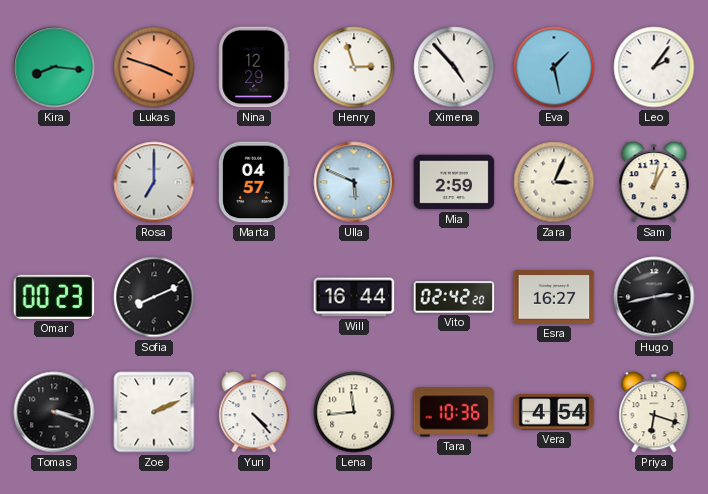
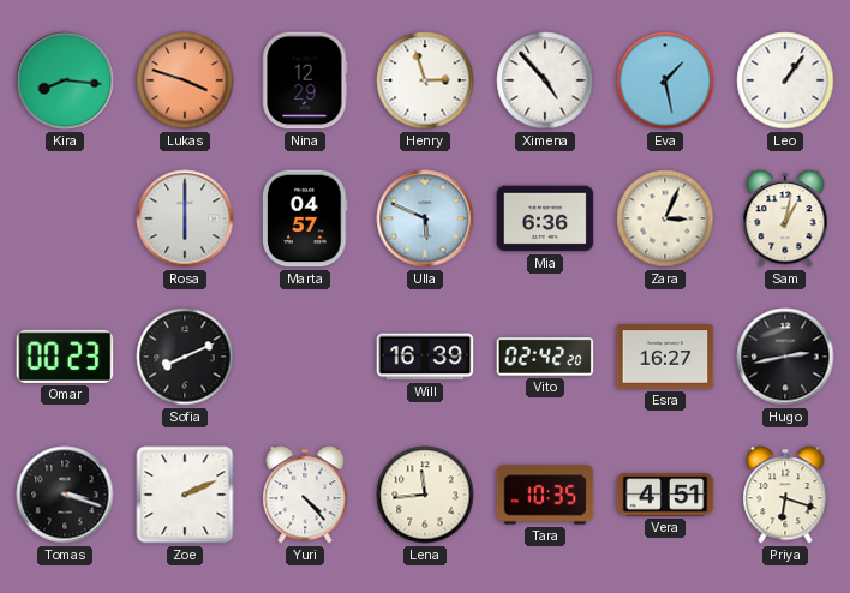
Leo: 2:06 -> 1:06 (785, 80)
Rosa: 7:00 -> 6:00 (185, 218)
Mia: 2:59 -> 6:36 (545, 218)
Will: 16:44 -> 16:39 (425, 357)
Tara: 10:36 -> 10:35 (545, 495)
Vera: 4:54 -> 4:51 (665, 495)
